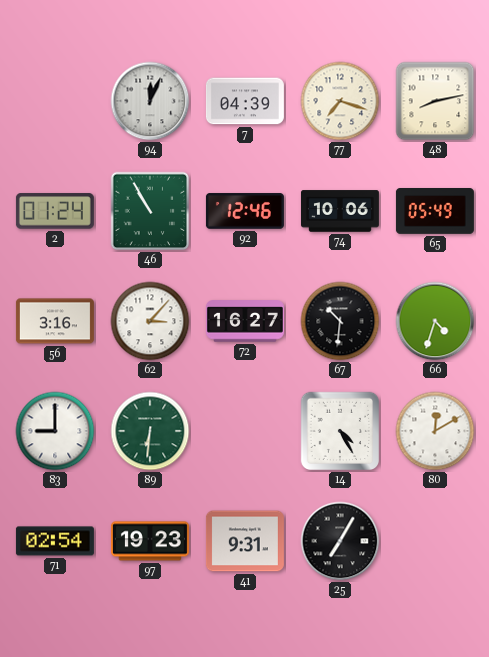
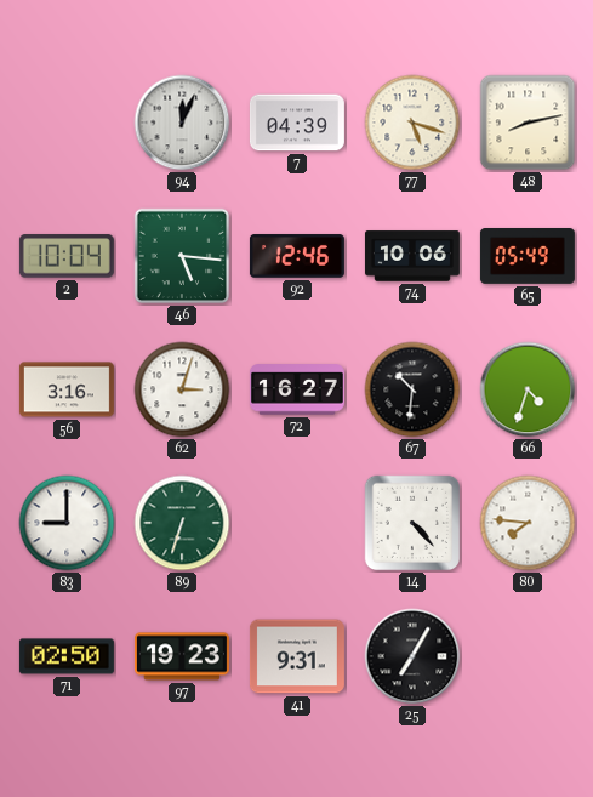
77: 7:18 -> 5:18 (412, 123)
2: 01:24 -> 10:04 (67, 256)
46: 10:55 -> 5:16 (182, 256)
62: 3:07 -> 3:03 (182, 389)
89: 6:31 -> 6:33 (182, 523)
14: 4:25 -> 4:23 (412, 523)
80: 12:10 -> 7:46 (528, 523)
71: 02:54 -> 02:50 (67, 656)
